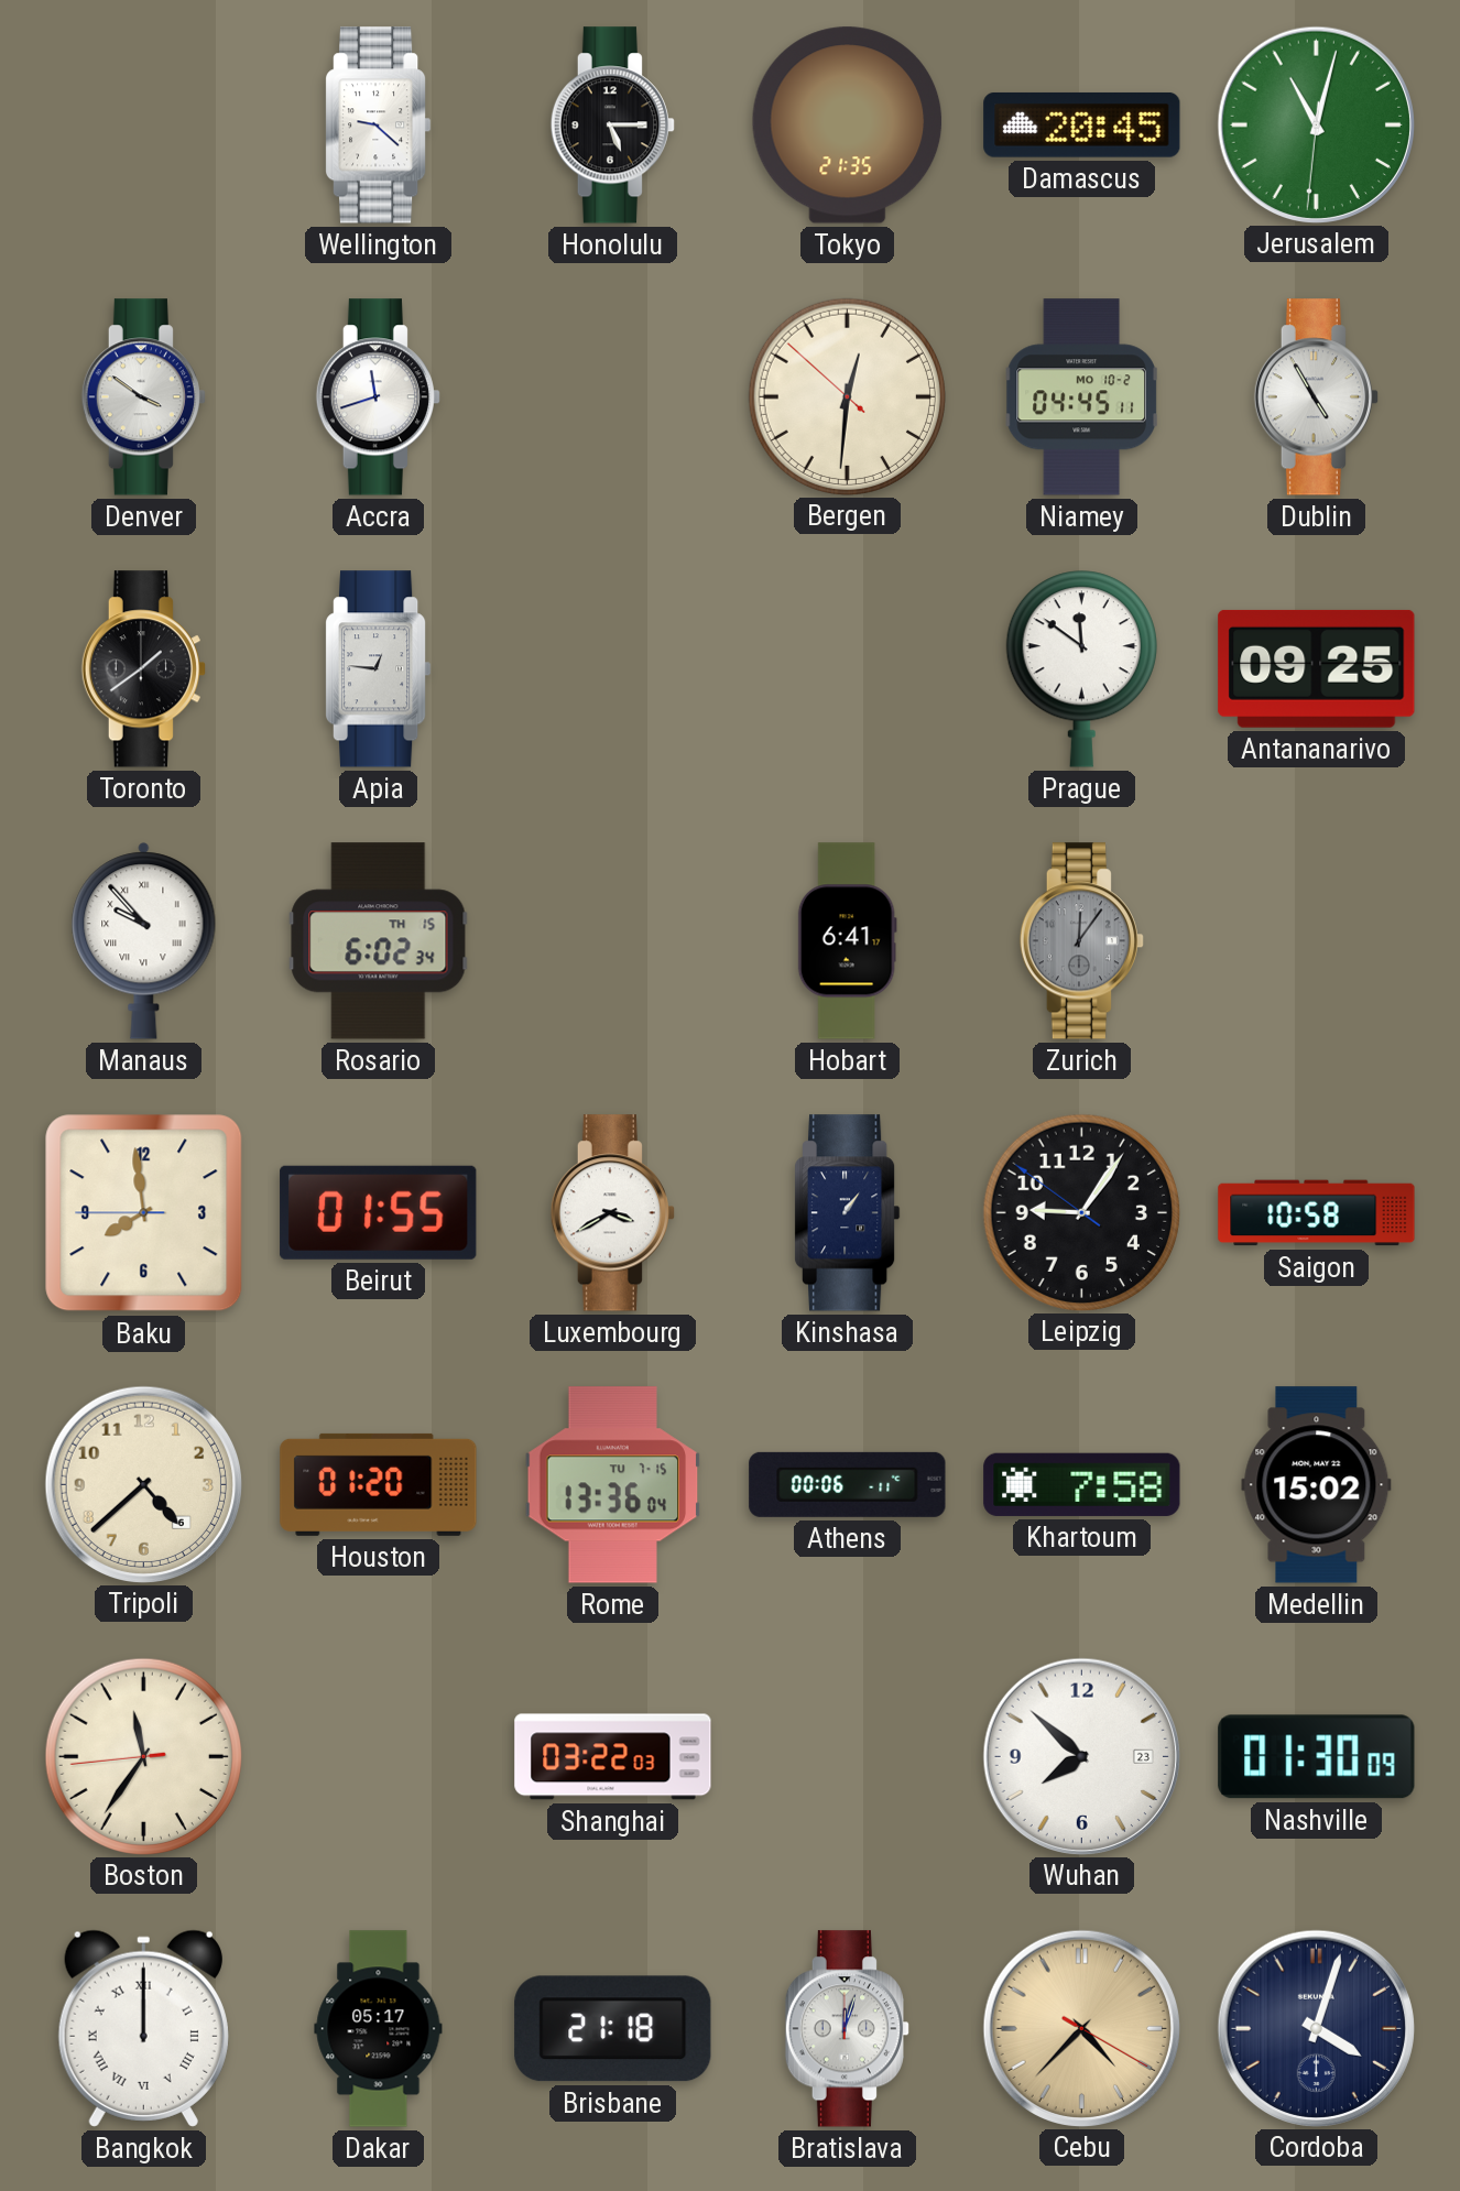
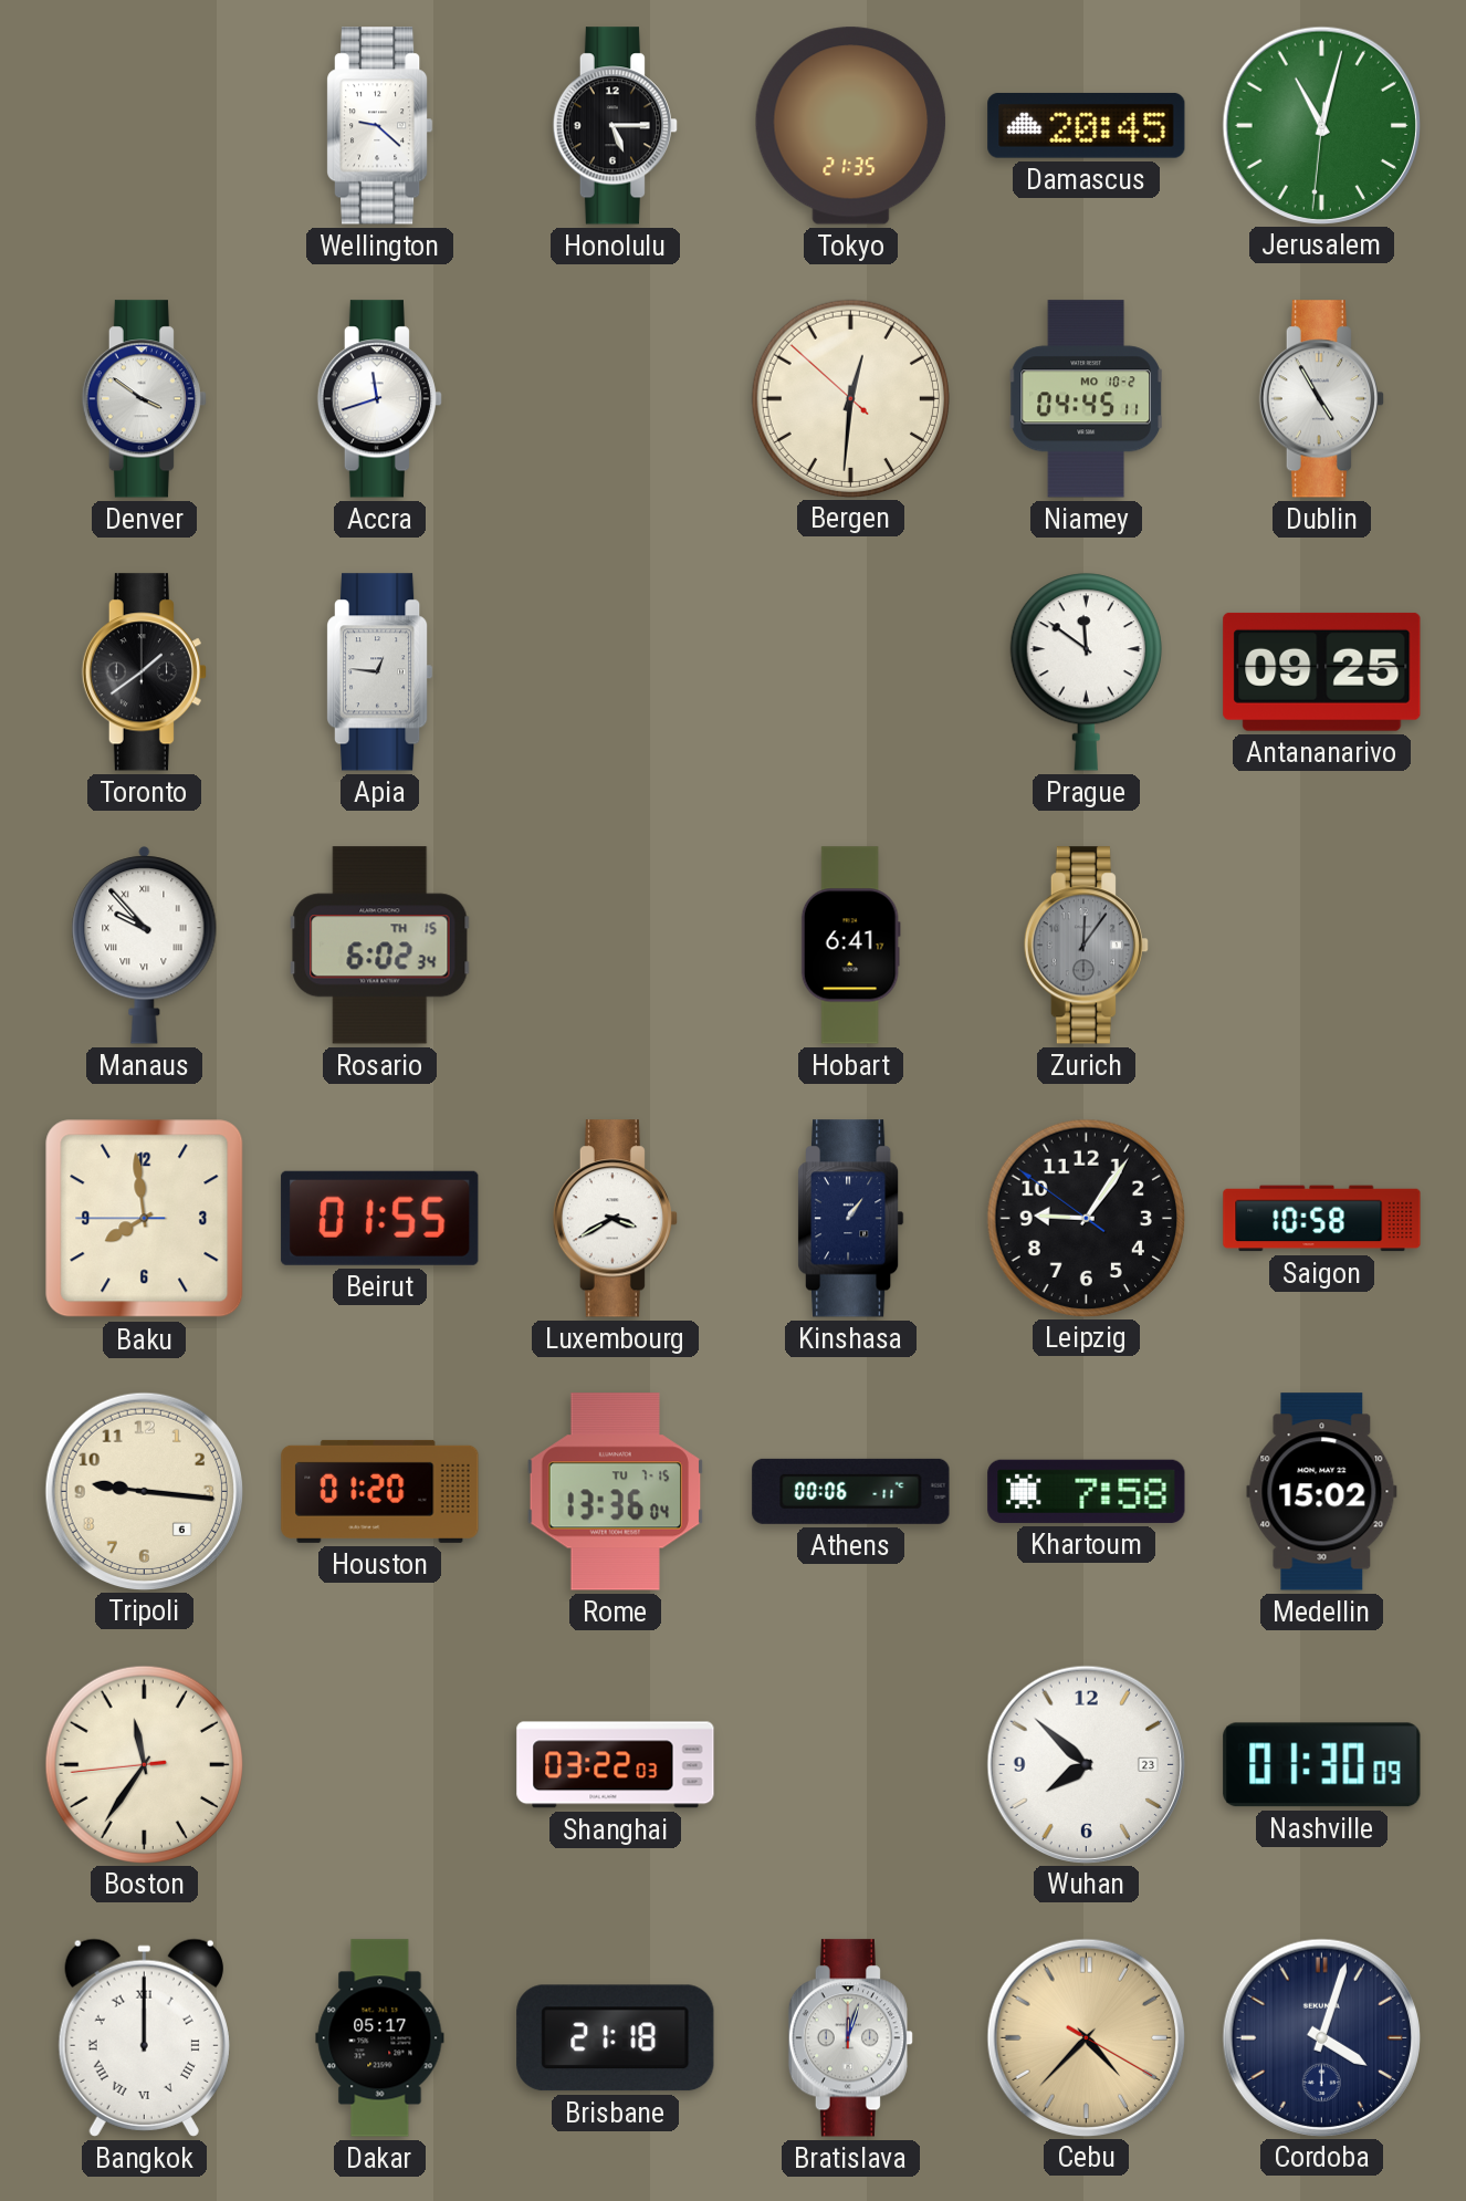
Tripoli: 4:38 -> 9:16 (144, 1491)
